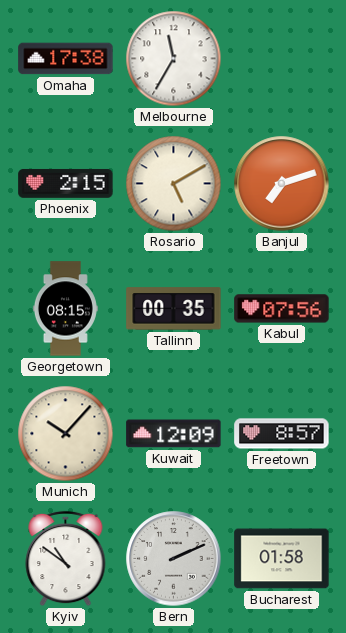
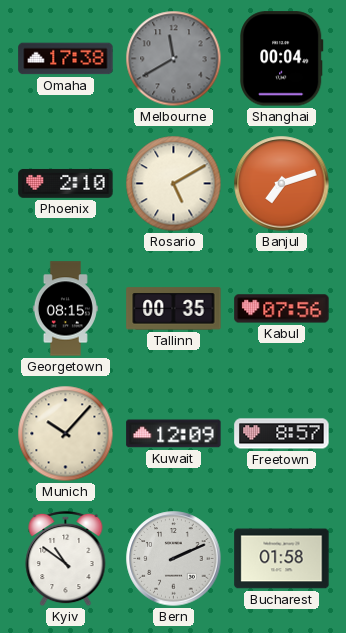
Melbourne: 11:35 -> 11:40 (174, 59)
Melbourne dial: white -> grey (174, 59)
Shanghai: none -> 00:04 (282, 59)
Phoenix: 2:15 -> 2:10 (66, 183)
